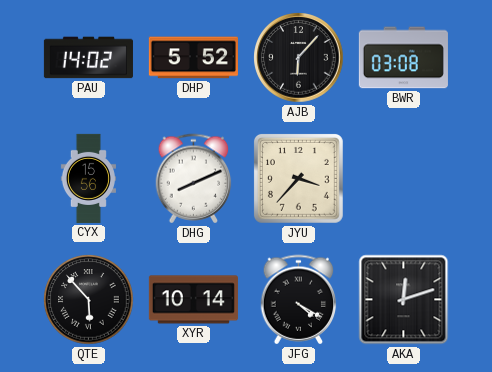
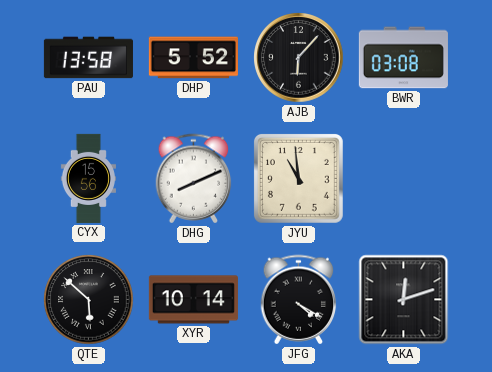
PAU: 14:02 -> 13:58 (88, 58)
JYU: 3:37 -> 10:59 (298, 178)
QTE: 5:53 -> 5:52 (89, 300)
